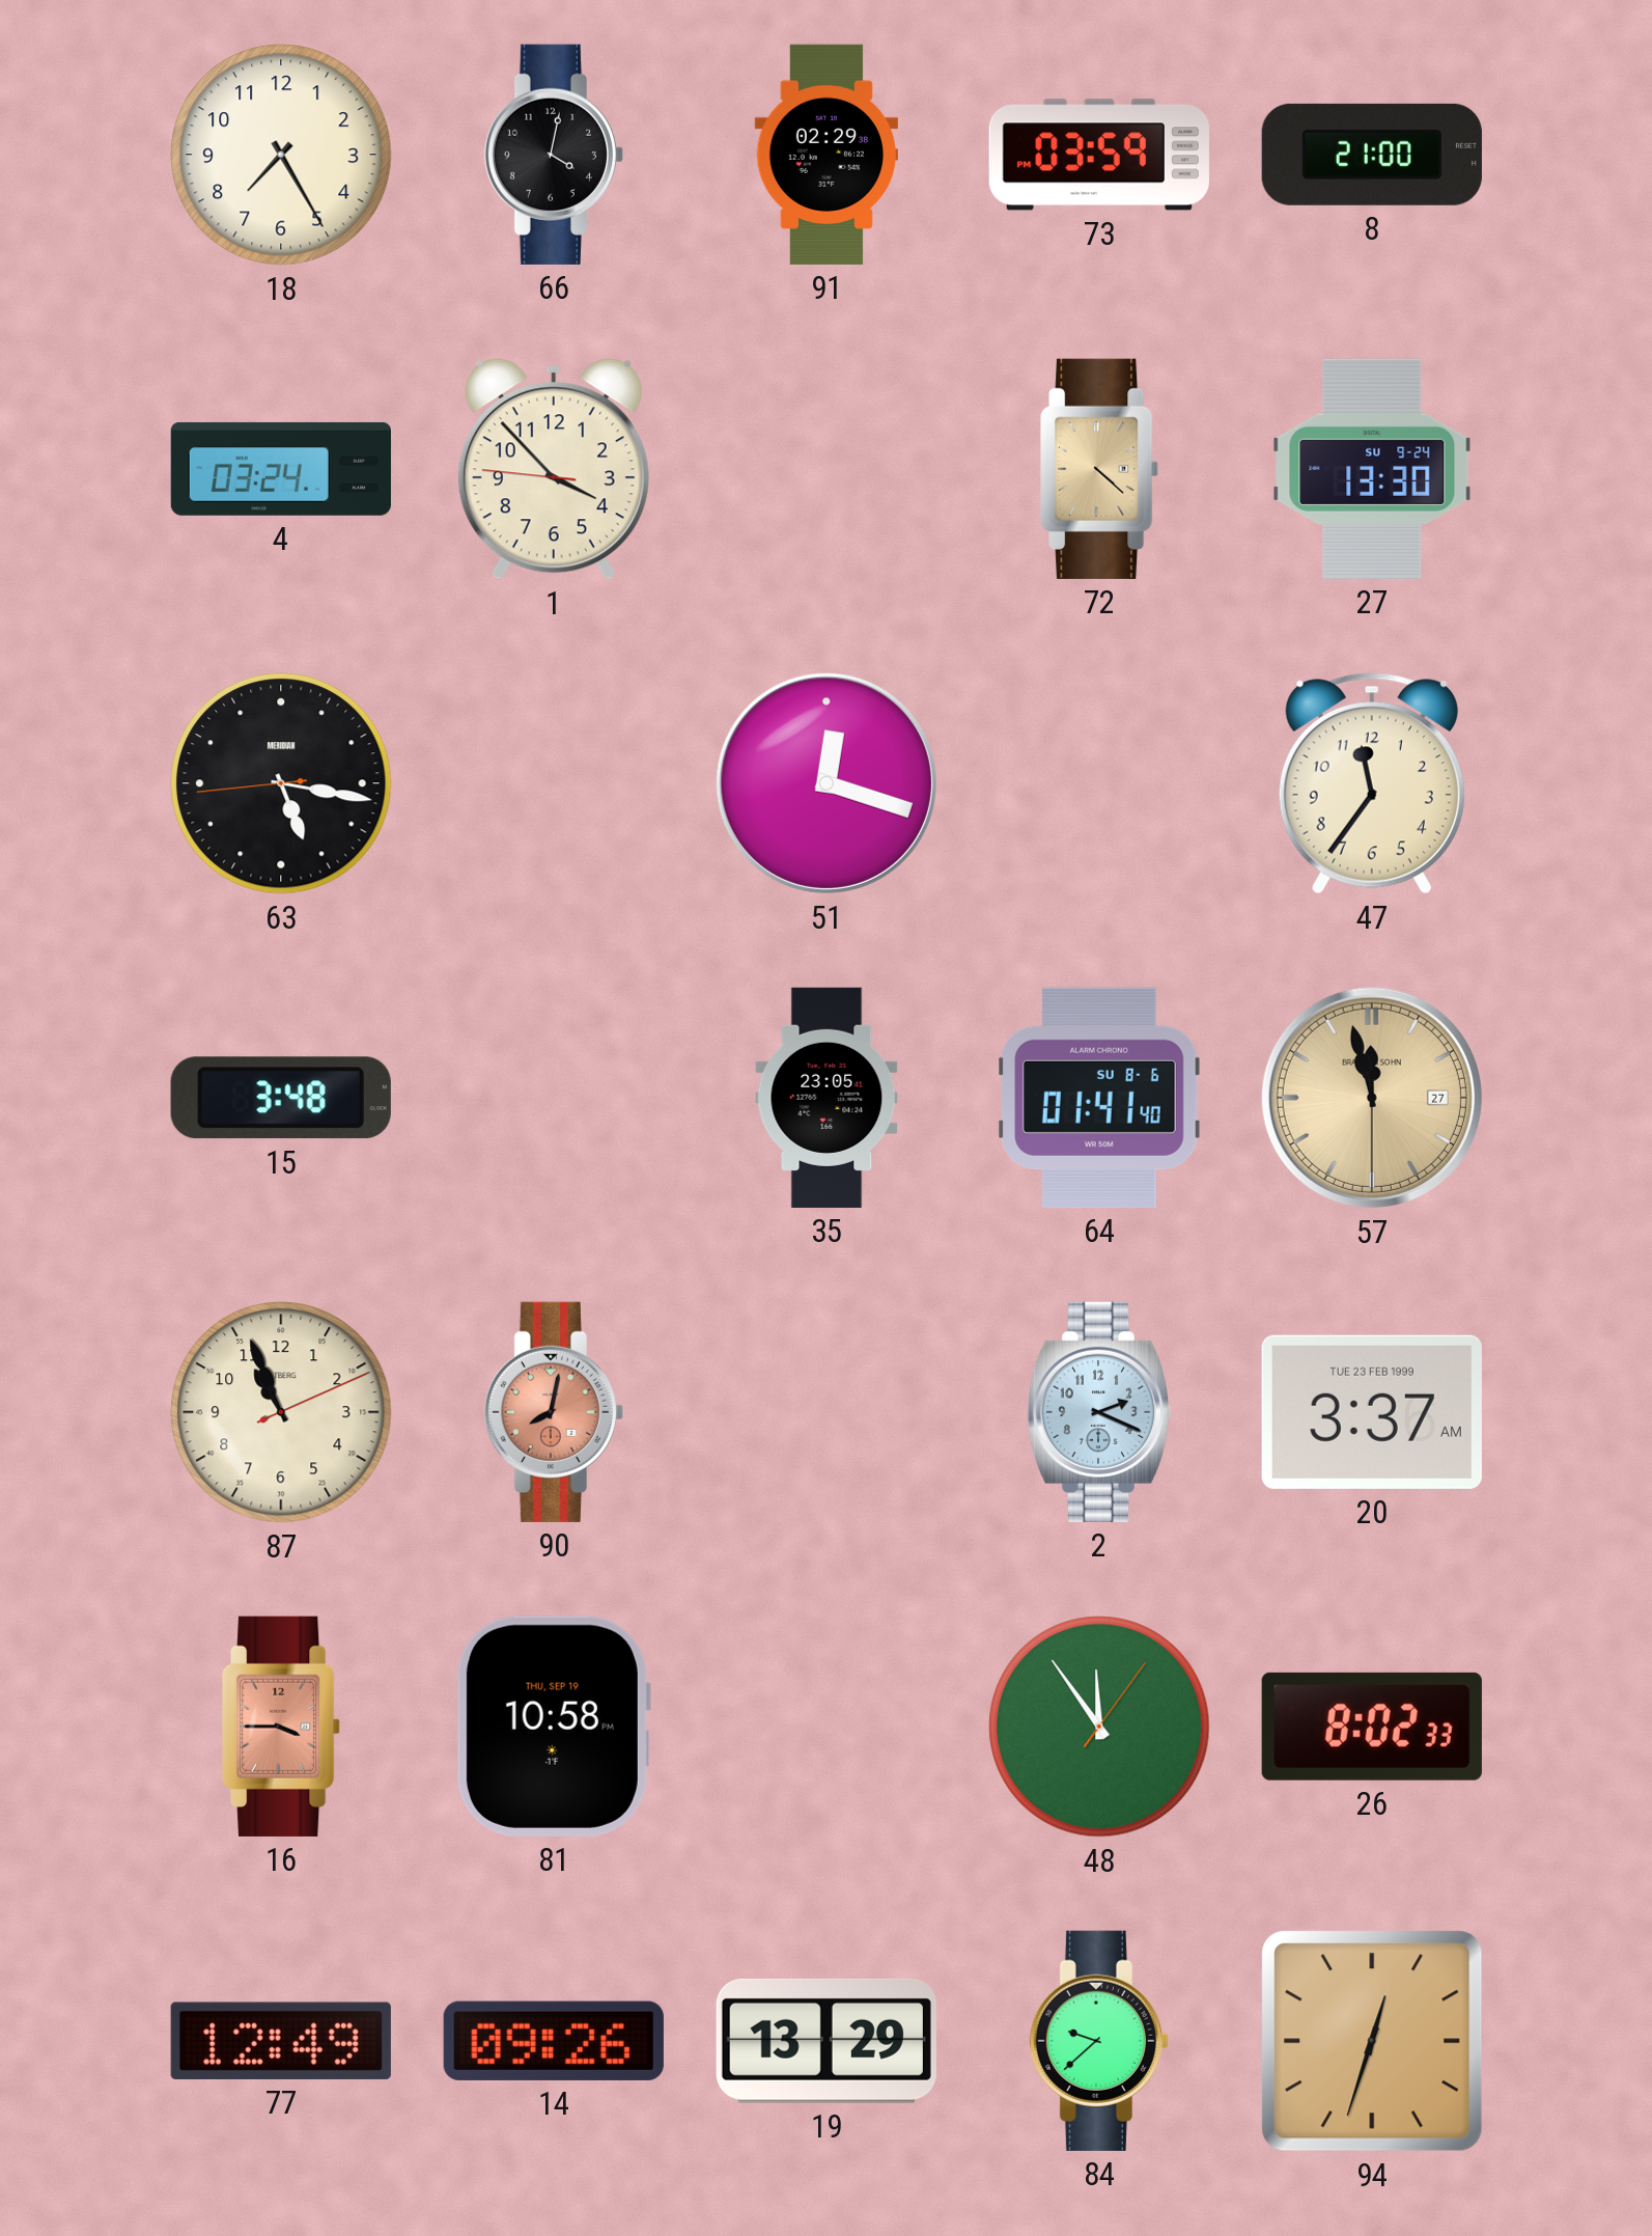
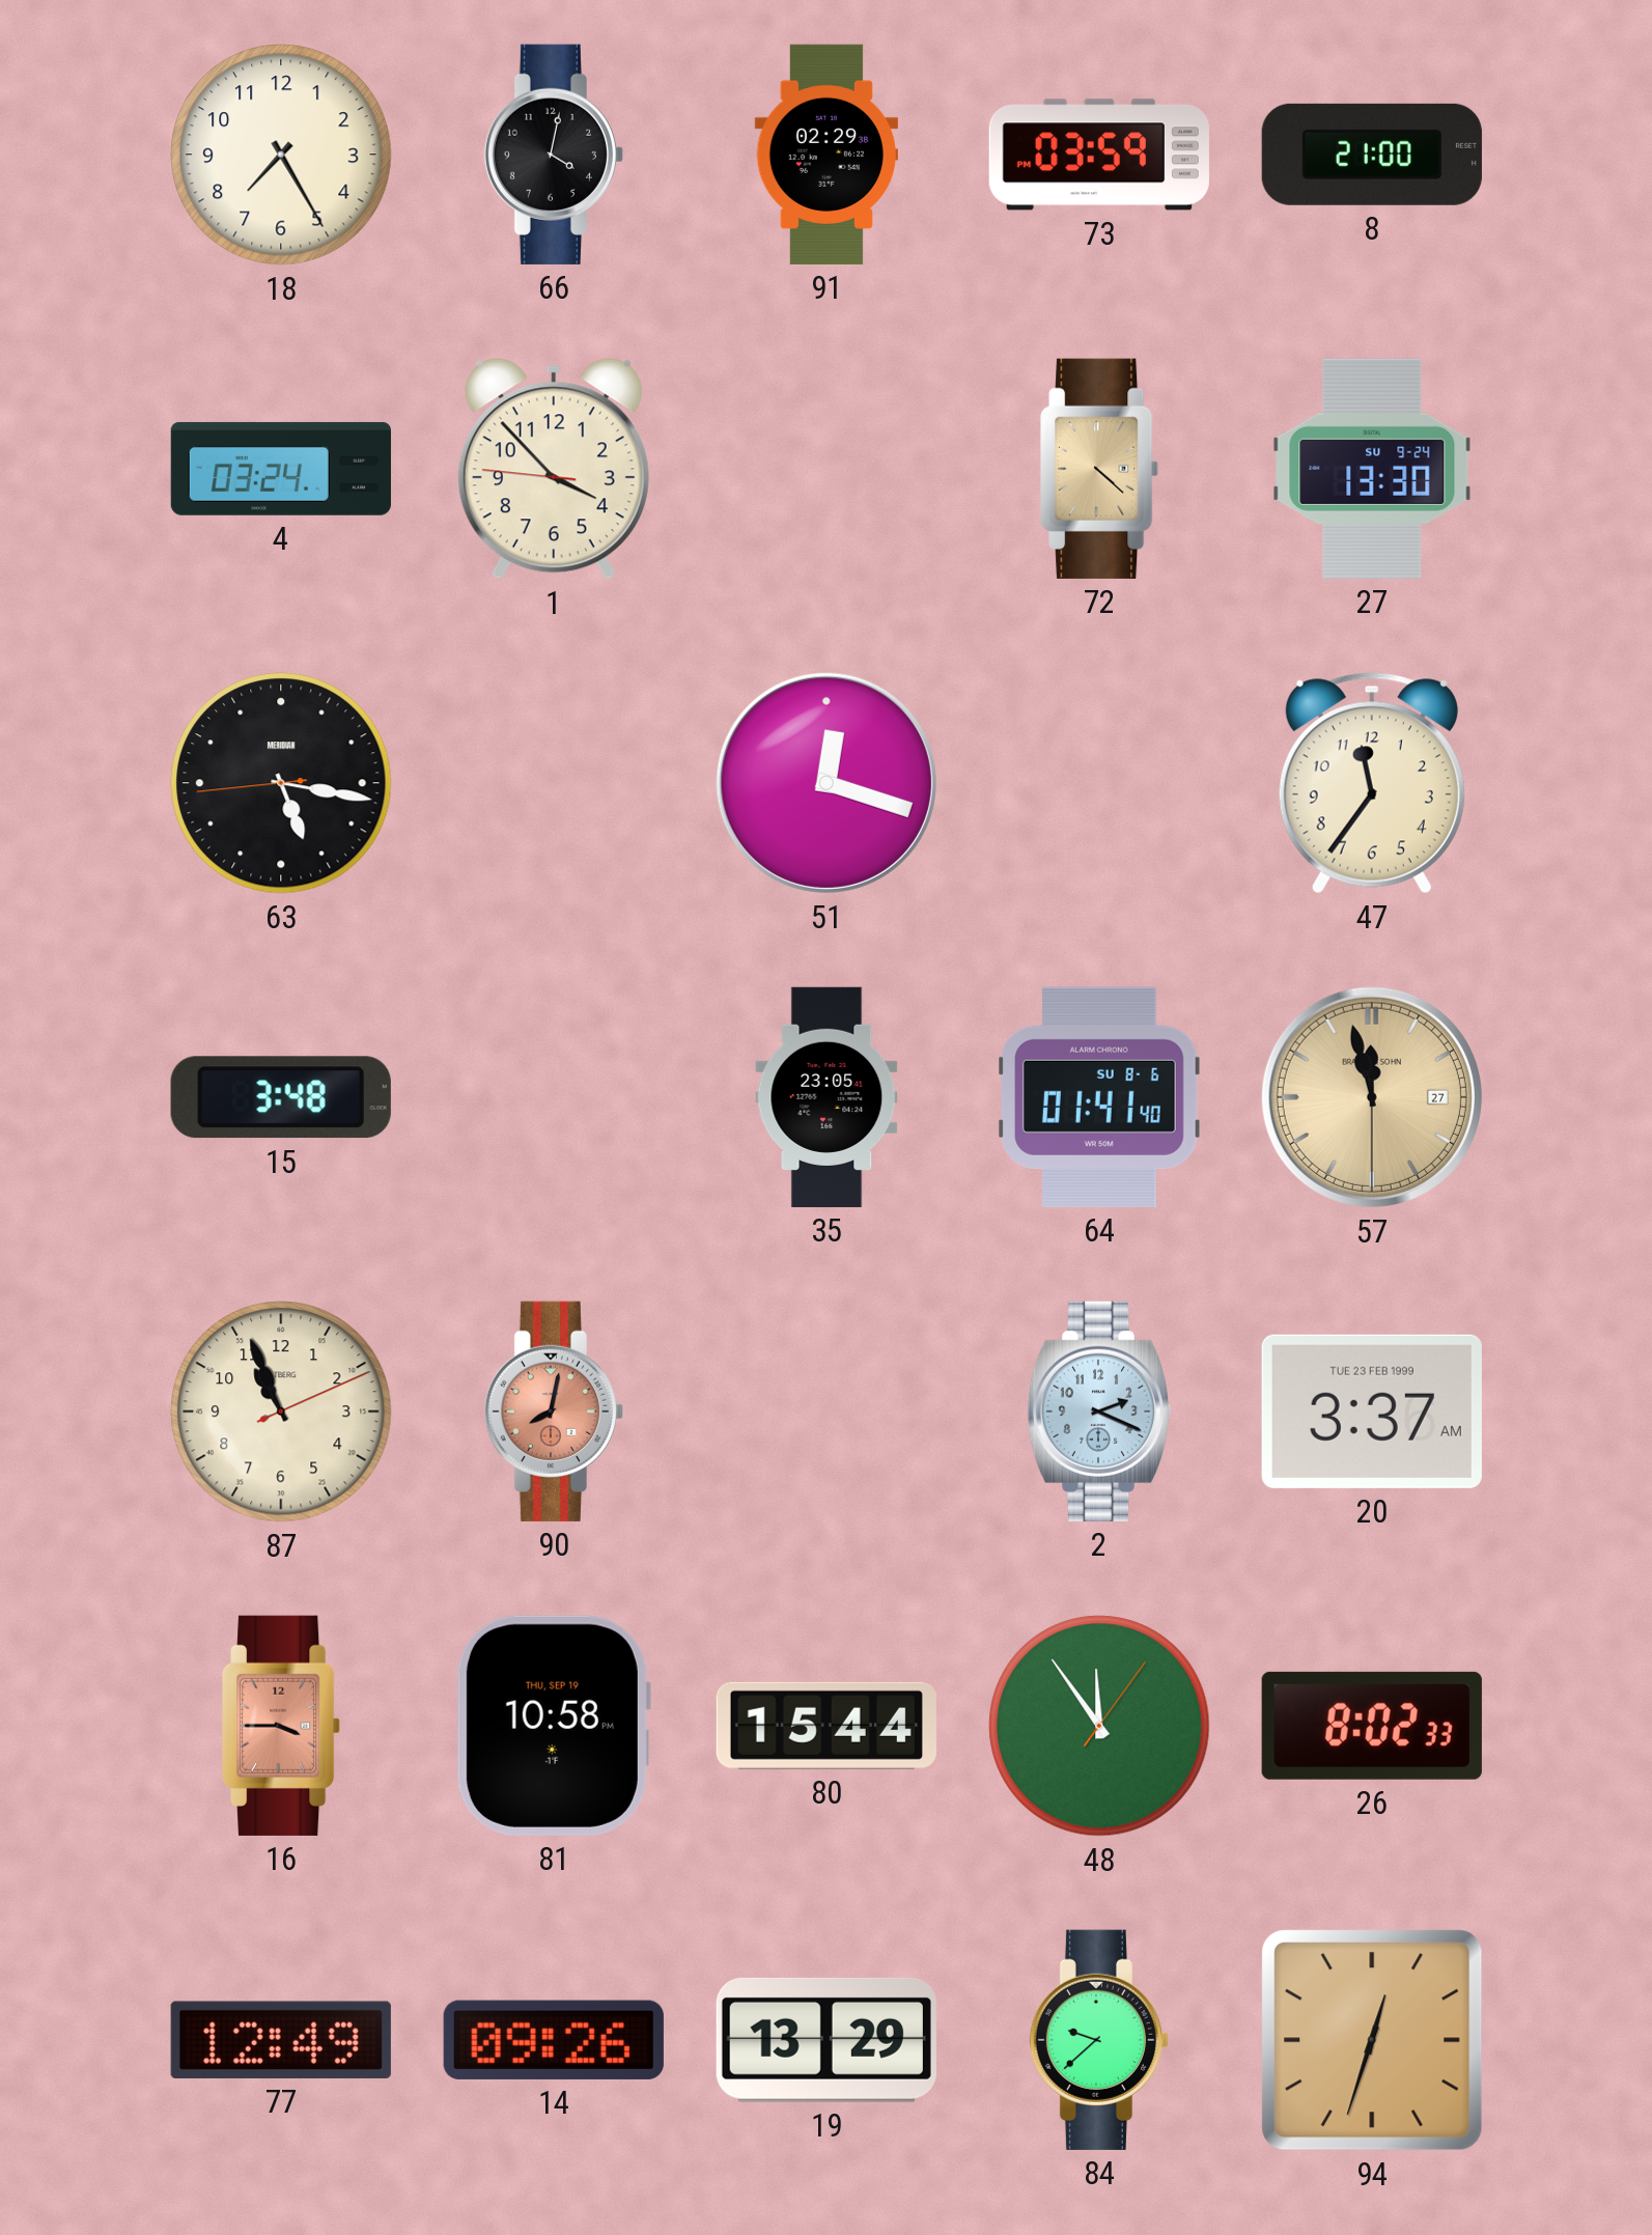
80: none -> 15:44 (827, 1726)
